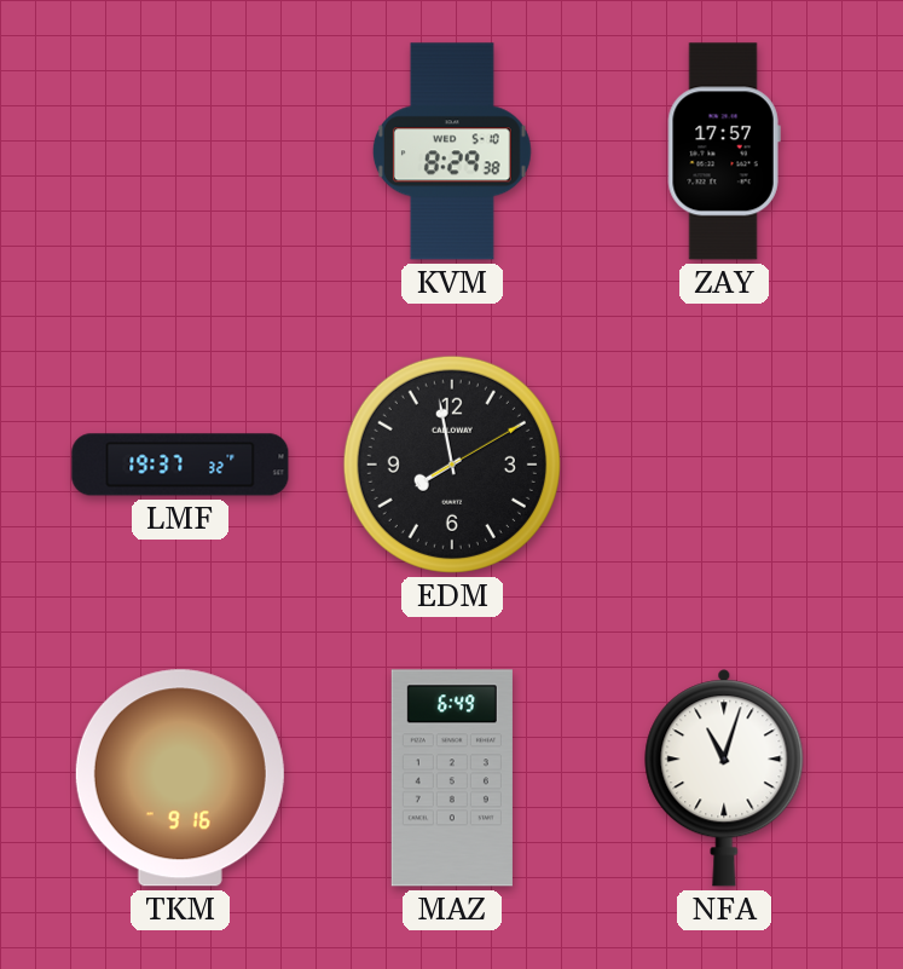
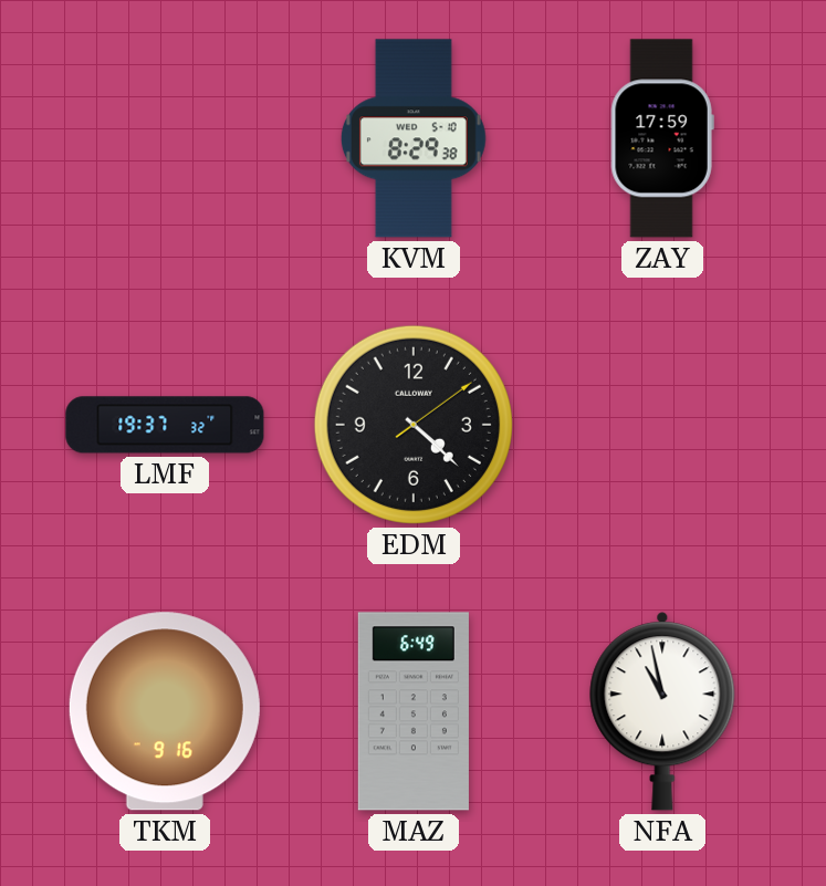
ZAY: 17:57 -> 17:59 (662, 138)
EDM: 7:58 -> 4:22 (414, 425)
NFA: 11:03 -> 10:58 (662, 711)
